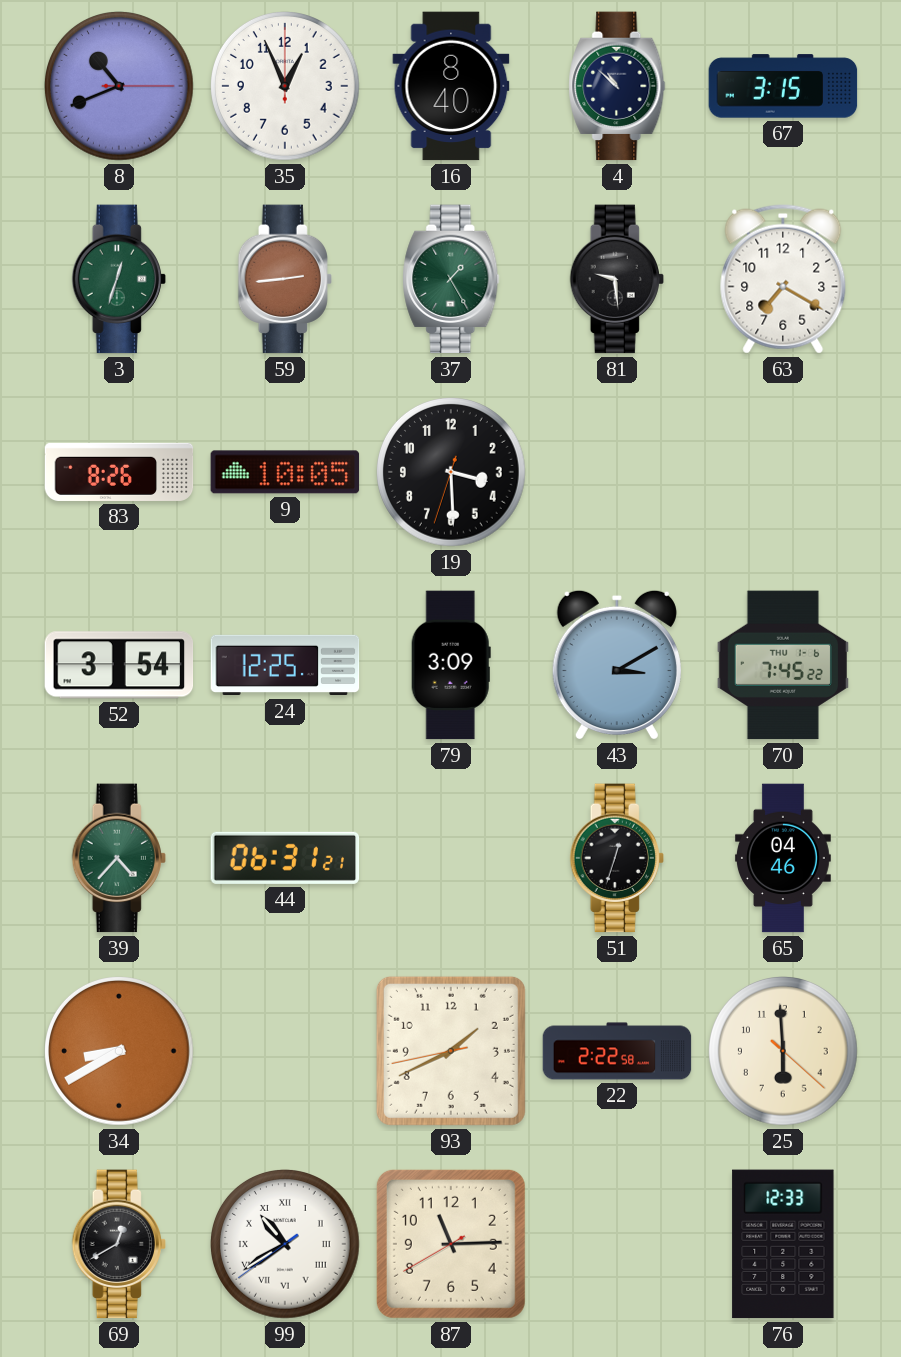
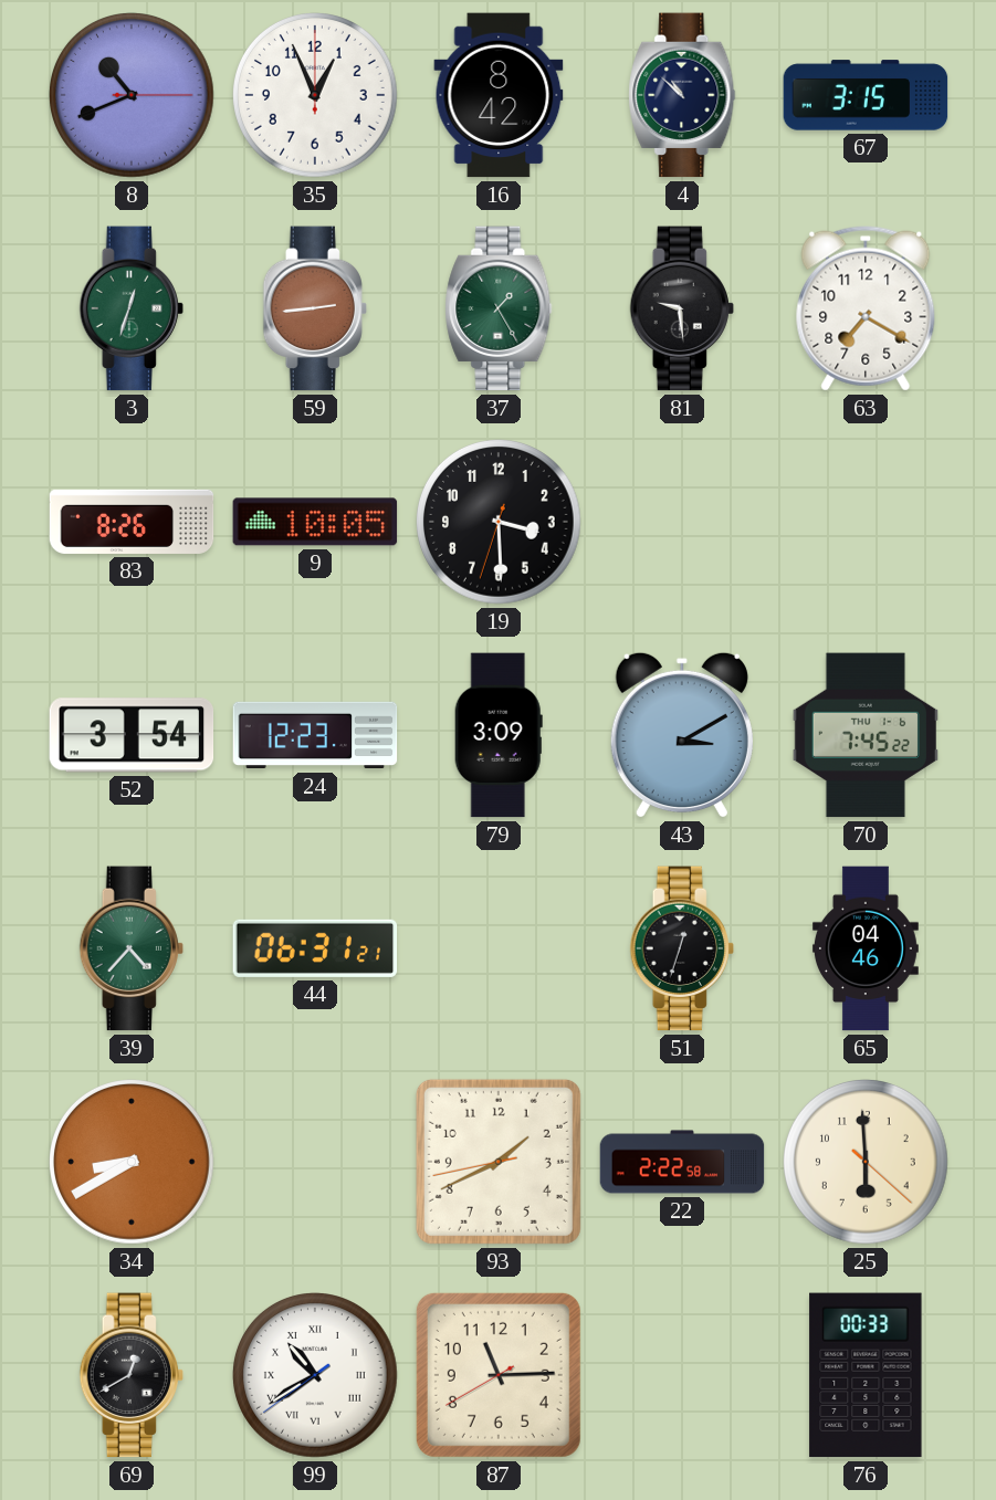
16: 8:40 -> 8:42 (499, 95)
24: 12:25 -> 12:23 (315, 735)
76: 12:33 -> 00:33 (866, 1375)
